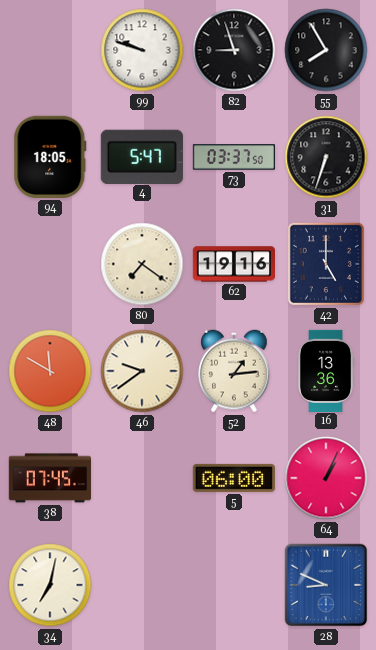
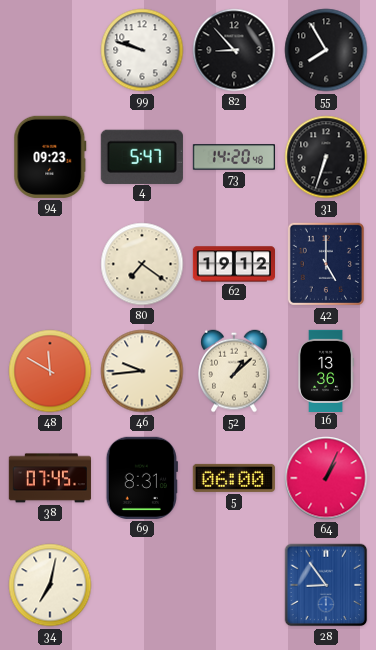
82: 8:57 -> 8:53 (234, 50)
94: 18:05 -> 09:23 (50, 157)
73: 03:37 -> 14:20 (233, 157)
62: 19:16 -> 19:12 (233, 264)
46: 9:39 -> 9:44 (142, 371)
52: 1:14 -> 1:08 (234, 371)
69: none -> 8:31 (142, 478)
28: 8:49 -> 8:54 (326, 585)
